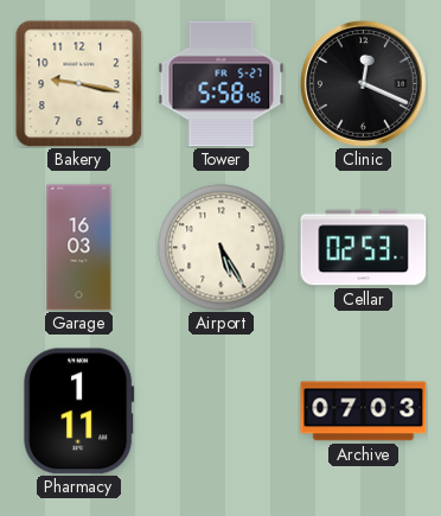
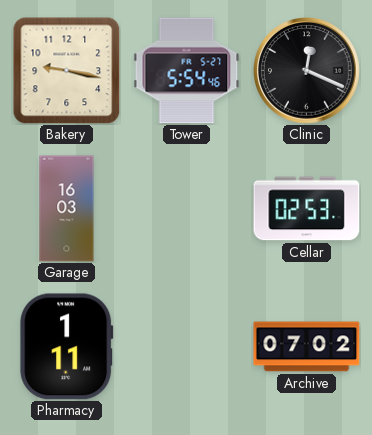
Tower: 5:58 -> 5:54 (187, 71)
Airport: 5:25 -> none (222, 248)
Archive: 07:03 -> 07:02 (307, 347)
